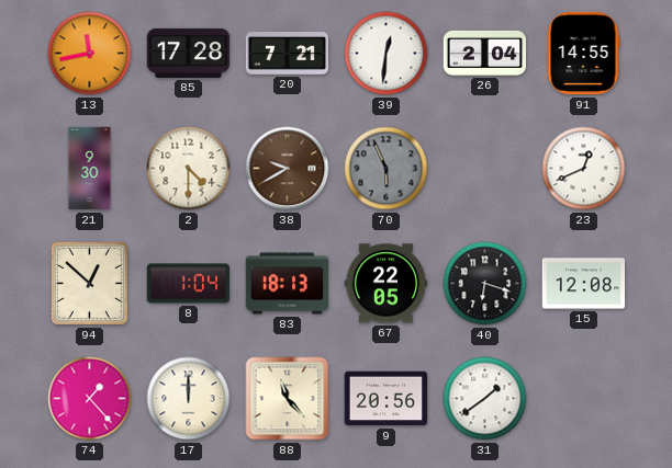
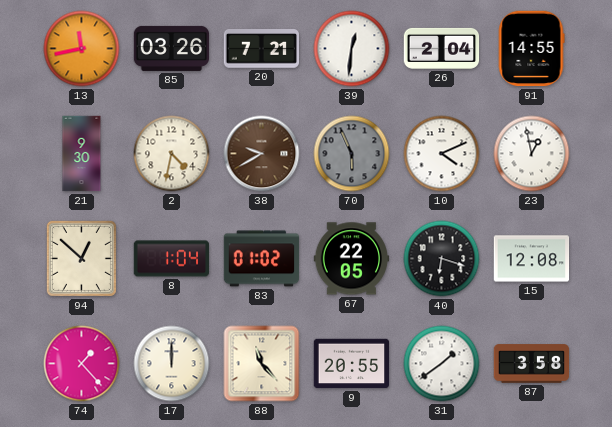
85: 17:28 -> 03:26 (172, 48)
2: 4:30 -> 4:32 (172, 154)
10: none -> 4:11 (442, 154)
23: 12:41 -> 12:58 (532, 154)
83: 18:13 -> 01:02 (262, 259)
9: 20:56 -> 20:55 (352, 364)
87: none -> 3:58 (532, 364)
